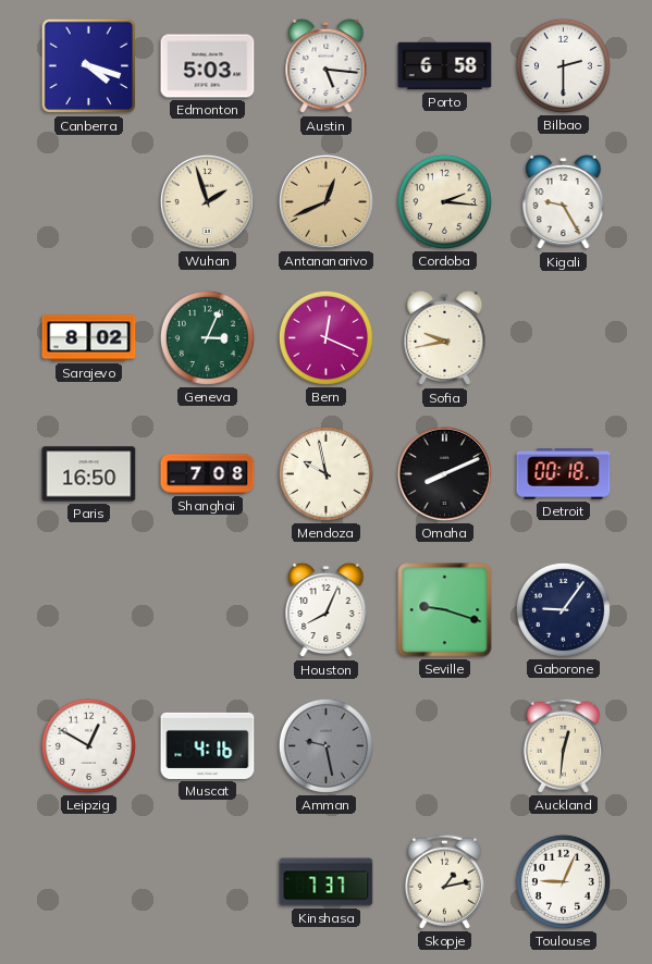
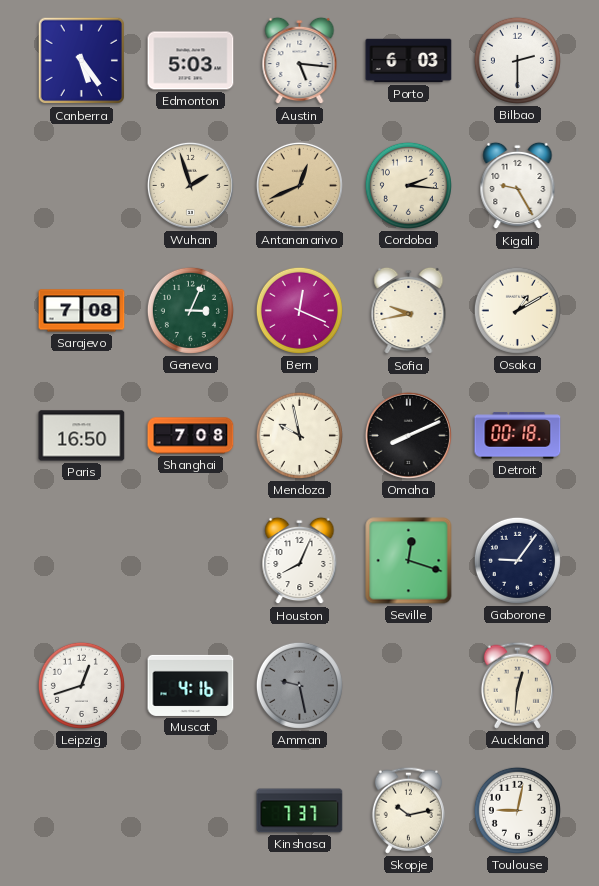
Canberra: 4:18 -> 5:24 (82, 61)
Porto: 6:58 -> 6:03 (409, 61)
Sarajevo: 8:02 -> 7:08 (82, 311)
Osaka: none -> 1:10 (517, 310)
Seville: 9:18 -> 12:18 (409, 561)
Leipzig: 12:50 -> 12:42 (81, 685)
Skopje: 1:13 -> 10:13 (408, 810)
Toulouse: 9:04 -> 9:02 (517, 810)
